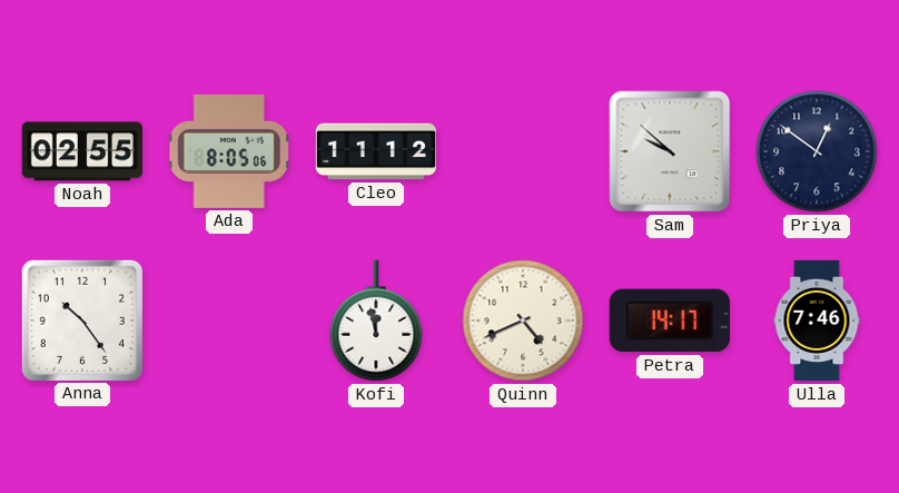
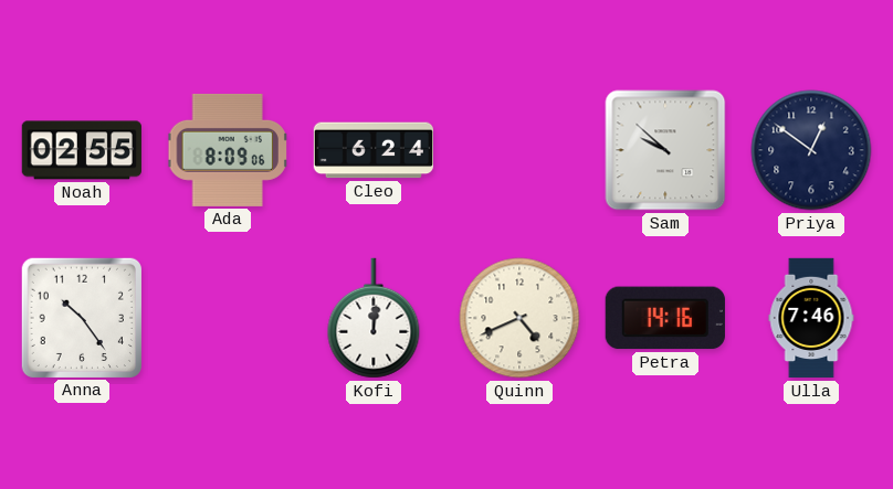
Ada: 8:05 -> 8:09 (228, 150)
Cleo: 11:12 -> 6:24 (372, 150)
Kofi: 11:58 -> 12:01 (374, 318)
Petra: 14:17 -> 14:16 (665, 318)
